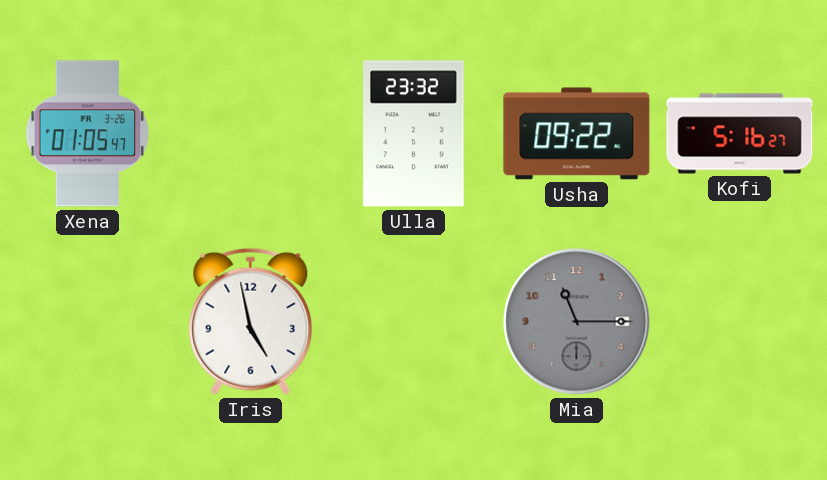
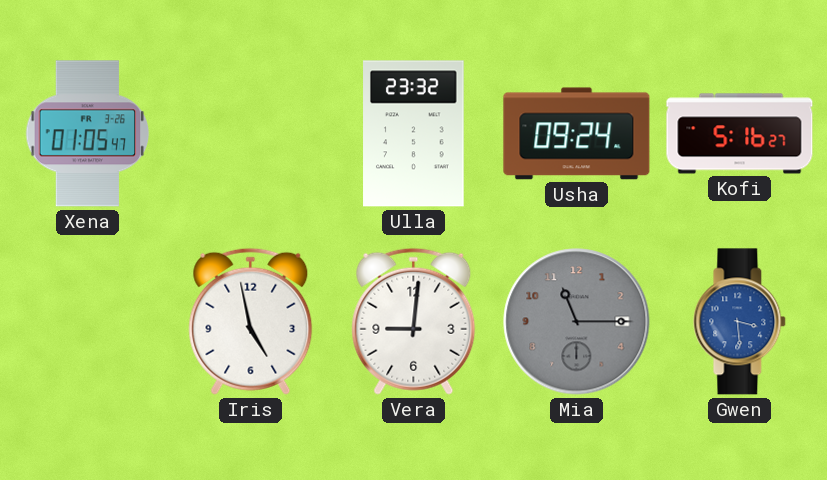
Usha: 09:22 -> 09:24 (577, 134)
Vera: none -> 9:01 (414, 321)
Gwen: none -> 3:29 (740, 322)
